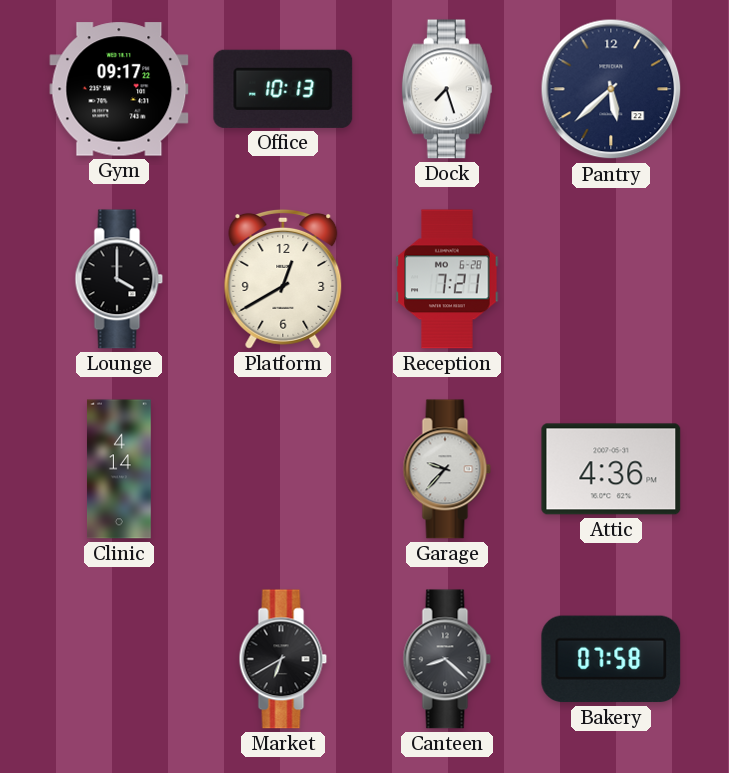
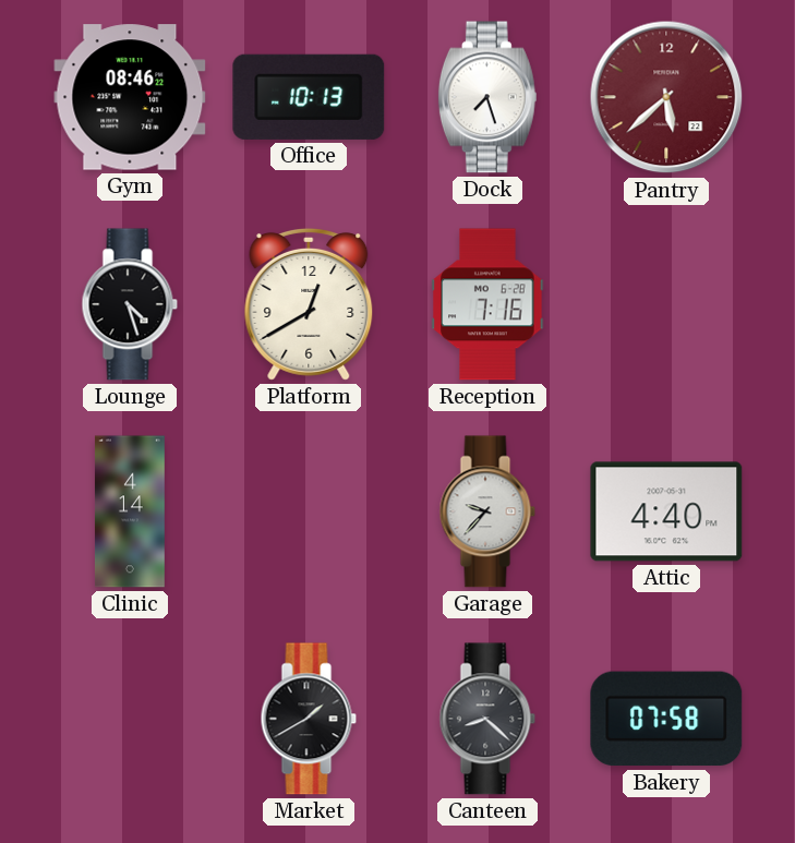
Gym: 09:17 -> 08:46 (130, 97)
Pantry dial: navy -> burgundy (666, 97)
Lounge: 4:00 -> 4:27 (130, 304)
Reception: 7:21 -> 7:16 (487, 304)
Attic: 4:36 -> 4:40 (666, 511)
Market: 6:40 -> 1:40 (309, 719)
